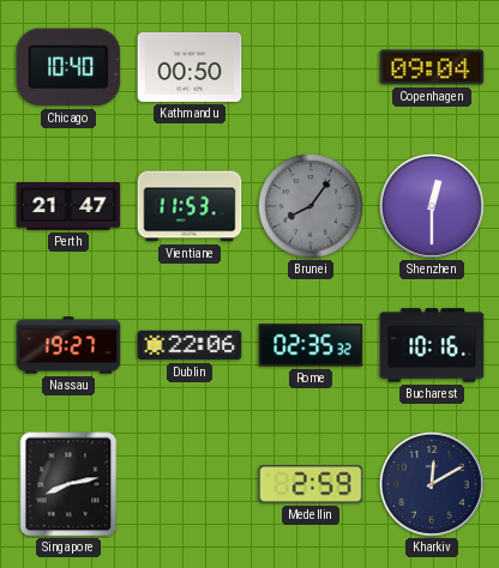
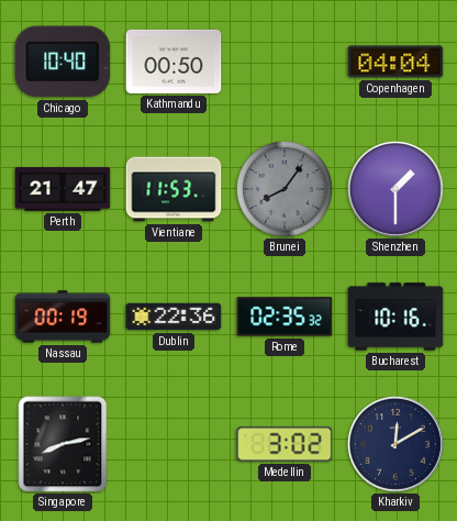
Copenhagen: 09:04 -> 04:04 (395, 62)
Shenzhen: 12:30 -> 1:30 (395, 189)
Nassau: 19:27 -> 00:19 (63, 317)
Dublin: 22:06 -> 22:36 (174, 317)
Medellin: 2:59 -> 3:02 (285, 444)
